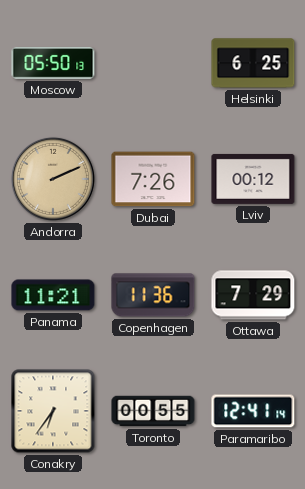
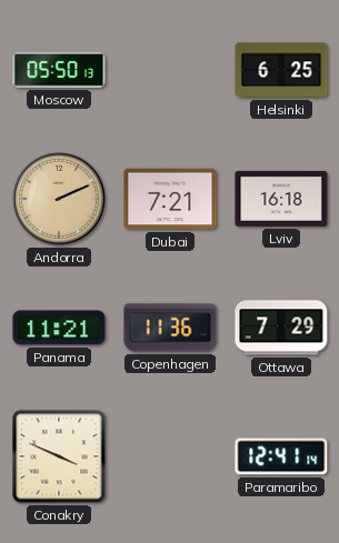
Dubai: 7:26 -> 7:21 (170, 199)
Lviv: 00:12 -> 16:18 (281, 199)
Conakry: 6:36 -> 3:49 (59, 456)
Toronto: 00:55 -> none (153, 411)
